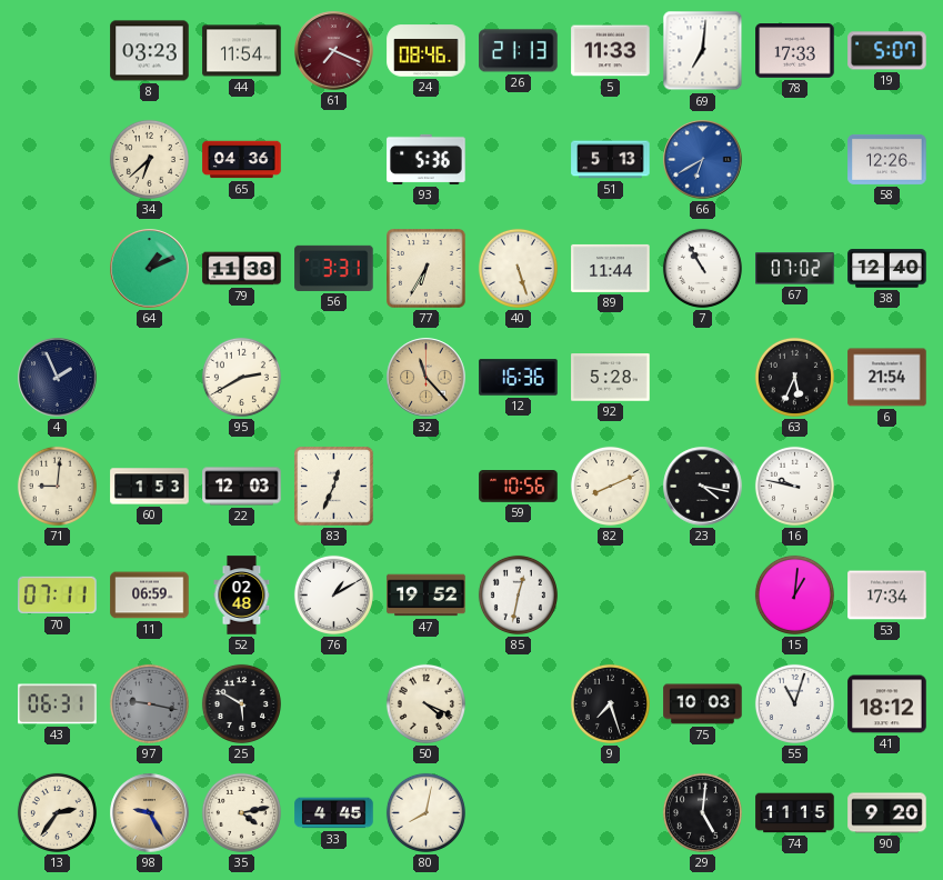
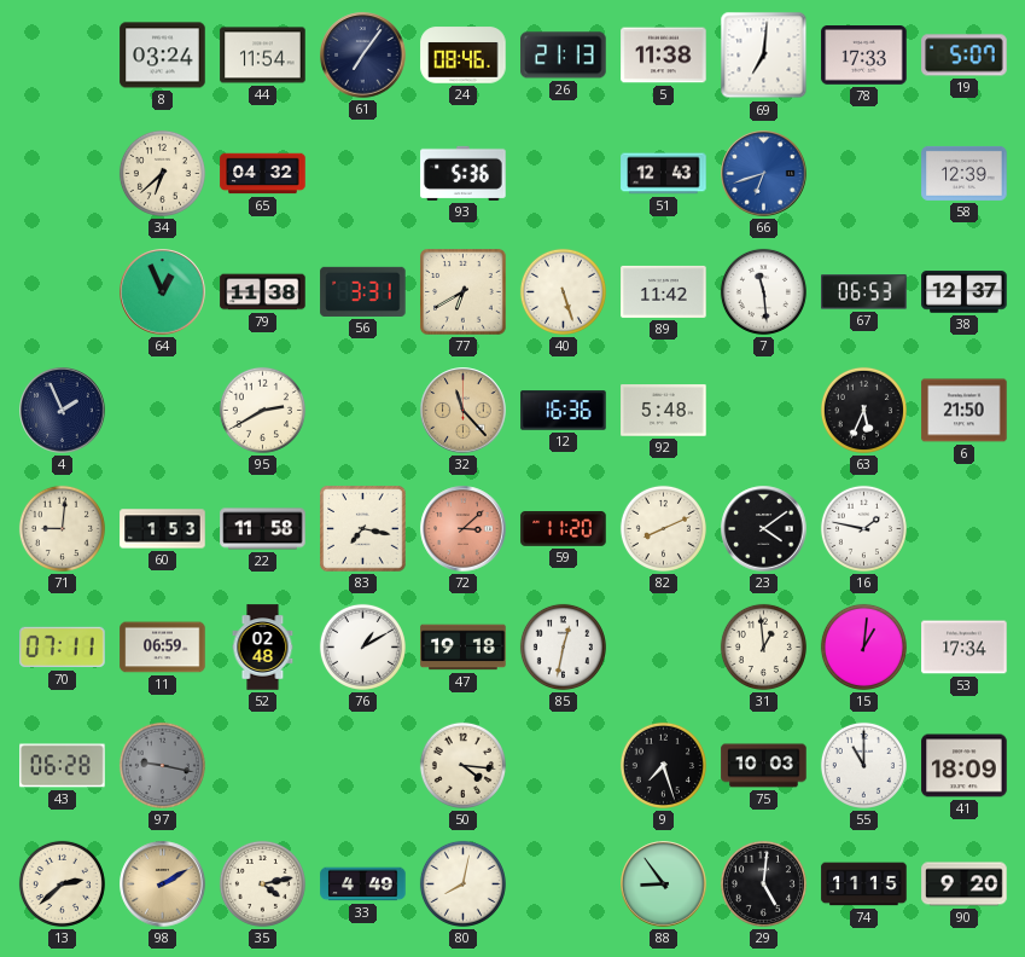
8: 03:23 -> 03:24 (163, 56)
61: 7:19 -> 7:06 (363, 56)
61 dial: burgundy -> navy (363, 56)
5: 11:33 -> 11:38 (664, 56)
65: 04:36 -> 04:32 (263, 174)
51: 5:13 -> 12:43 (664, 174)
66: 6:40 -> 6:42 (764, 174)
58: 12:26 -> 12:39 (965, 173)
64: 1:11 -> 12:56 (163, 292)
77: 6:35 -> 6:40 (464, 292)
89: 11:44 -> 11:42 (664, 291)
7: 10:55 -> 11:29 (763, 291)
67: 07:02 -> 06:53 (864, 292)
38: 12:40 -> 12:37 (965, 292)
92: 5:28 -> 5:48 (664, 411)
6: 21:54 -> 21:50 (965, 411)
22: 12:03 -> 11:58 (263, 529)
83: 12:34 -> 7:17 (363, 529)
72: none -> 3:08 (464, 529)
59: 10:56 -> 11:20 (564, 529)
23: 4:17 -> 4:09 (764, 529)
16: 9:47 -> 1:47 (863, 528)
47: 19:52 -> 19:18 (464, 648)
31: none -> 12:59 (763, 646)
43: 06:31 -> 06:28 (63, 766)
25: 5:50 -> none (241, 703)
50: 4:19 -> 4:16 (462, 765)
55: 11:03 -> 11:00 (863, 765)
41: 18:12 -> 18:09 (965, 766)
13: 2:36 -> 2:38 (62, 883)
98: 9:25 -> 2:10 (163, 884)
33: 4:45 -> 4:49 (363, 884)
88: none -> 8:54 (664, 884)
